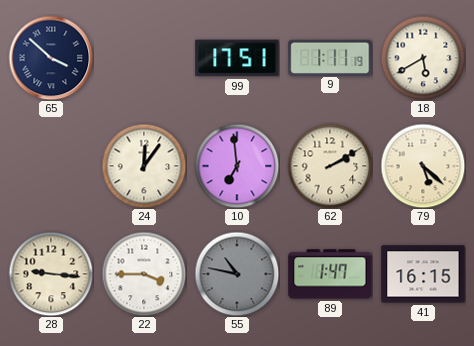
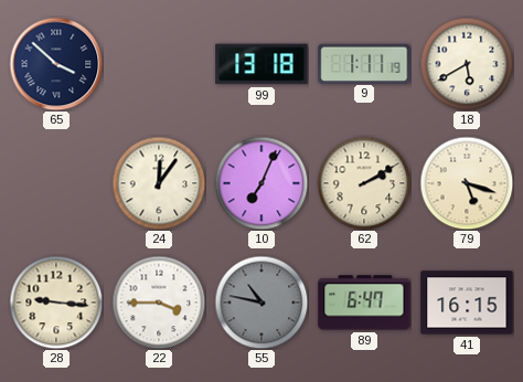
99: 17:51 -> 13:18 (261, 64)
10: 6:59 -> 7:04 (261, 183)
79: 5:22 -> 5:18 (467, 183)
89: 1:47 -> 6:47 (364, 303)
